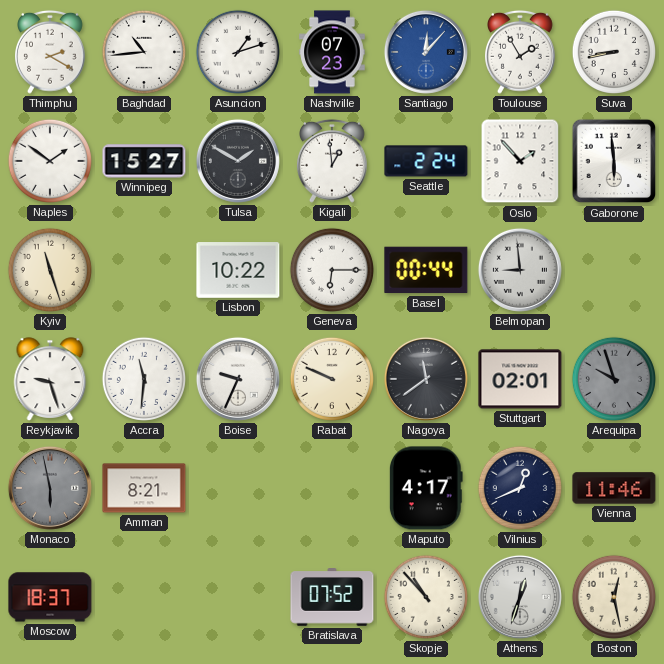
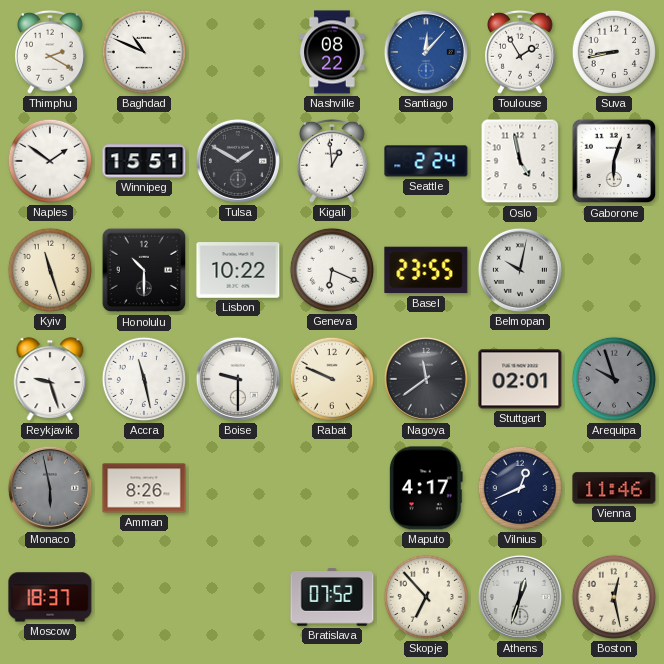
Baghdad: 10:44 -> 10:49 (144, 52)
Asuncion: 1:12 -> none (238, 52)
Nashville: 07:23 -> 08:22 (332, 52)
Winnipeg: 15:27 -> 15:51 (144, 161)
Oslo: 1:53 -> 4:58 (520, 161)
Gaborone: 5:59 -> 6:03 (614, 161)
Honolulu: none -> 10:30 (144, 270)
Geneva: 6:15 -> 6:19 (332, 270)
Basel: 00:44 -> 23:55 (426, 270)
Belmopan: 8:59 -> 10:02 (520, 270)
Accra: 11:31 -> 11:28 (144, 379)
Boise: 9:34 -> 9:30 (238, 379)
Amman: 8:21 -> 8:26 (144, 488)
Skopje: 10:53 -> 6:53 (426, 597)
